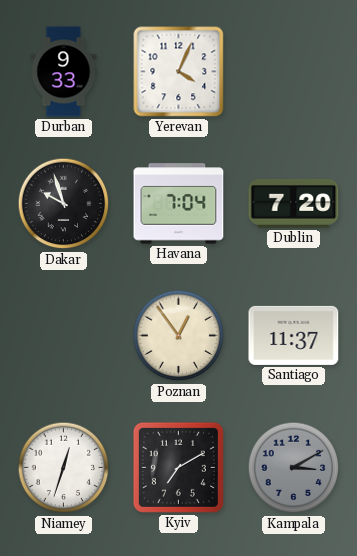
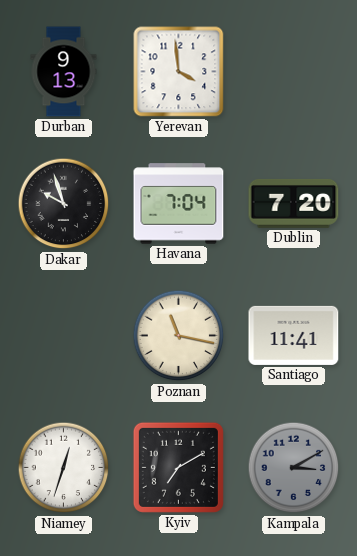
Durban: 9:33 -> 9:13 (64, 72)
Yerevan: 4:04 -> 3:59 (179, 72)
Poznan: 12:54 -> 11:17 (179, 336)
Santiago: 11:37 -> 11:41 (294, 335)
